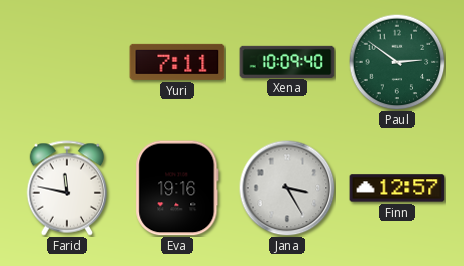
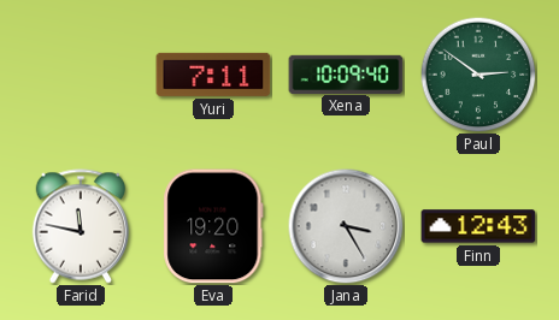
Eva: 19:16 -> 19:20 (213, 226)
Finn: 12:57 -> 12:43 (478, 226)
